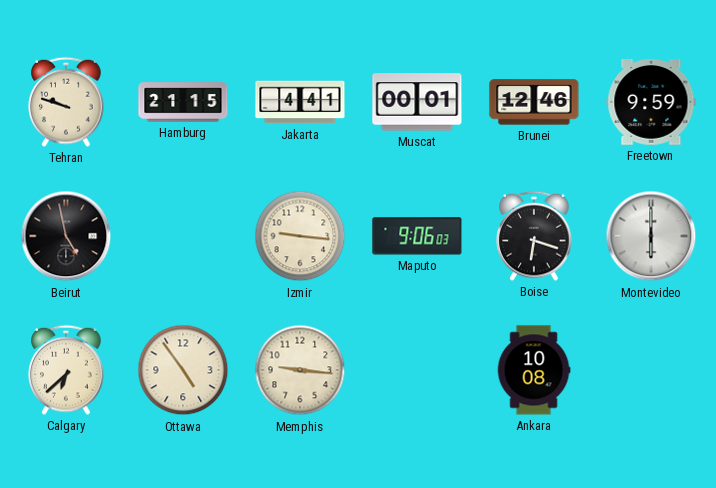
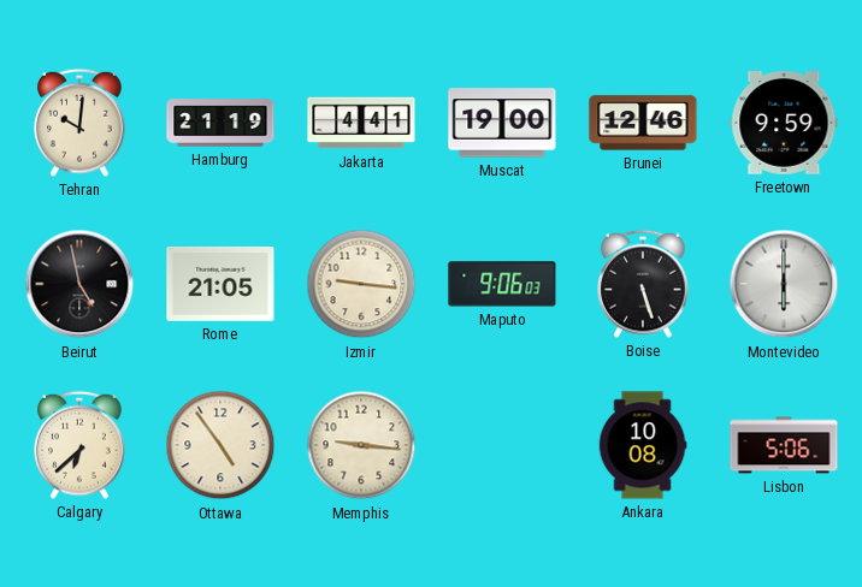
Tehran: 9:48 -> 10:01 (79, 123)
Hamburg: 21:15 -> 21:19 (220, 123)
Muscat: 00:01 -> 19:00 (502, 123)
Rome: none -> 21:05 (220, 284)
Boise: 6:18 -> 5:27 (643, 284)
Lisbon: none -> 5:06 (784, 445)
